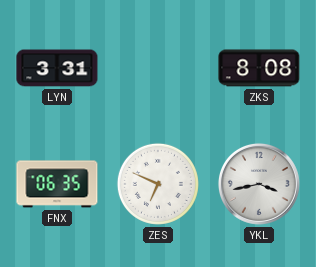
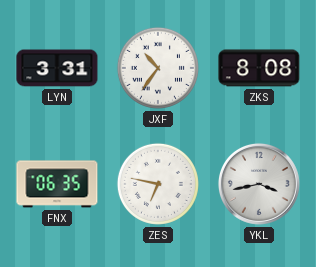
JXF: none -> 10:36 (158, 68)
ZES: 6:49 -> 6:47 (158, 184)
